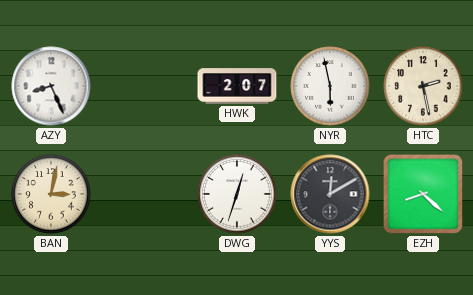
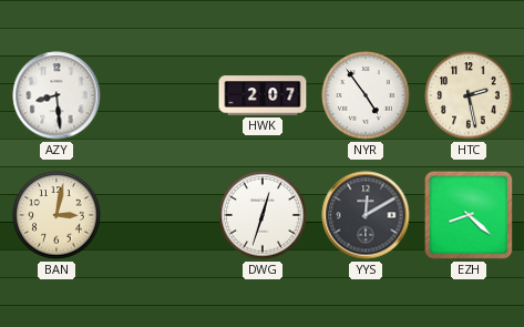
AZY: 8:26 -> 8:29 (56, 95)
NYR: 5:58 -> 4:54 (366, 95)
